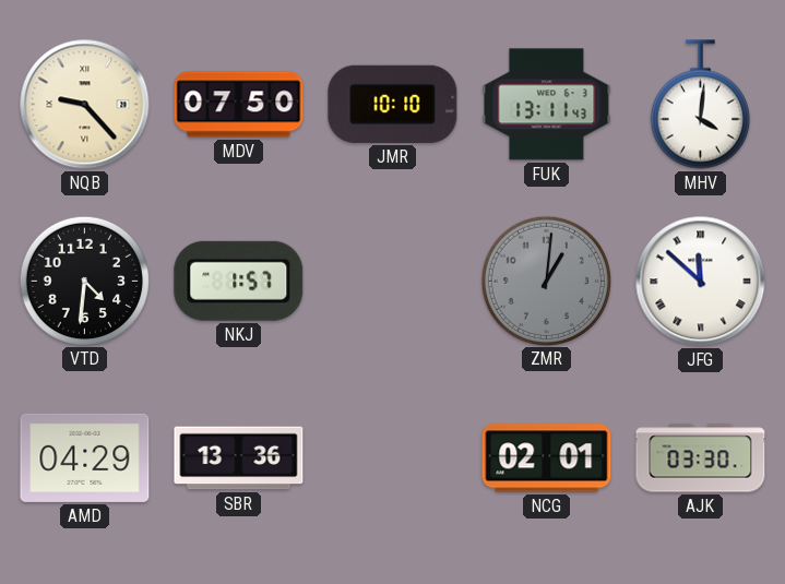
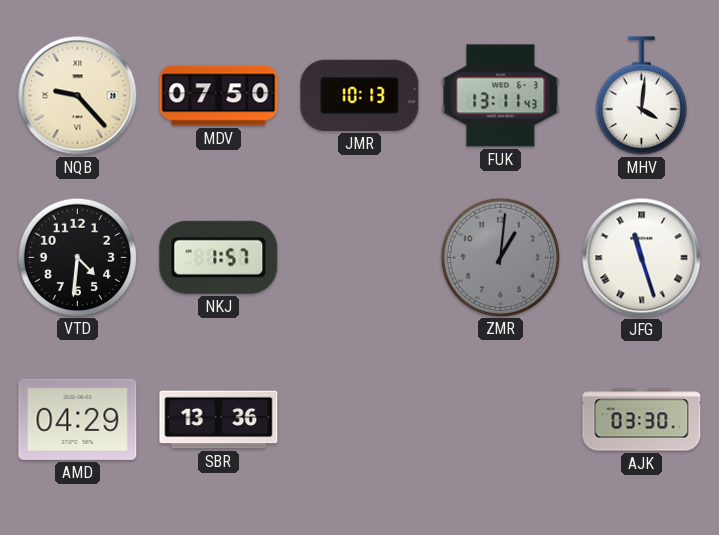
JMR: 10:10 -> 10:13 (360, 95)
JFG: 11:52 -> 11:27 (642, 258)
NCG: 02:01 -> none (547, 458)
